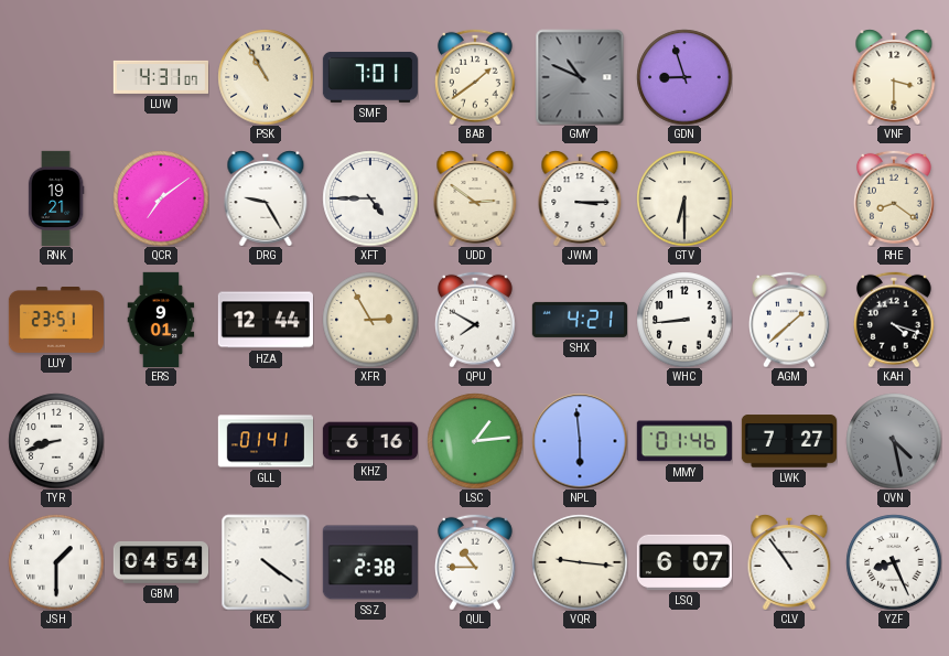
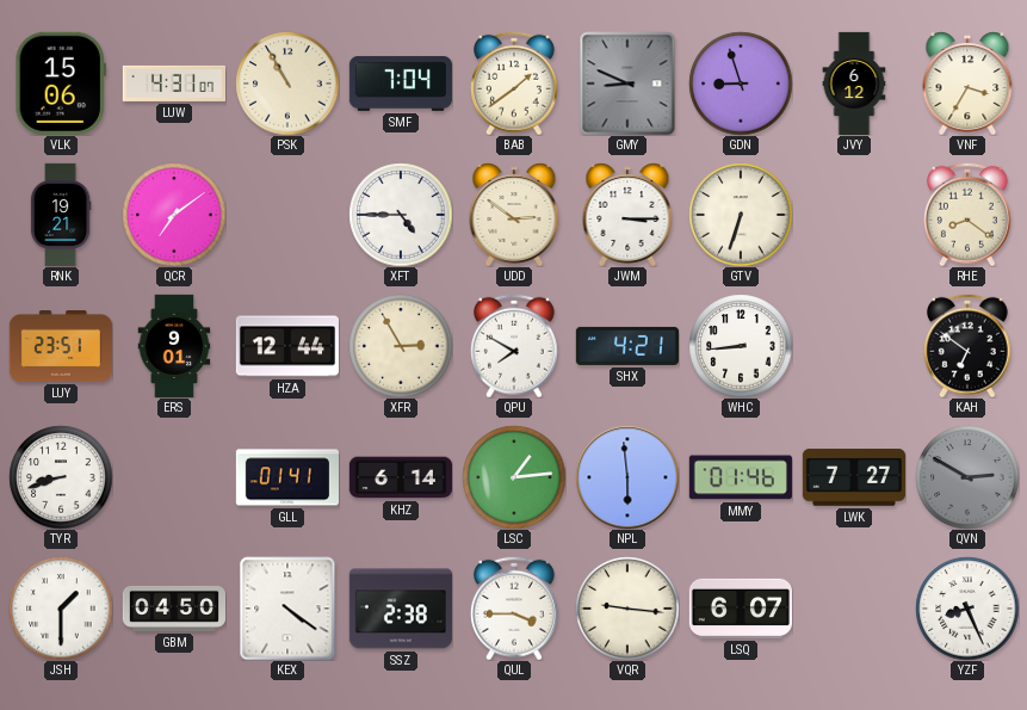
VLK: none -> 15:06 (60, 84)
SMF: 7:01 -> 7:04 (400, 84)
GMY: 10:49 -> 8:49 (627, 84)
JVY: none -> 6:12 (854, 82)
VNF: 3:30 -> 3:35 (967, 84)
DRG: 9:25 -> none (266, 198)
GTV: 6:30 -> 6:33 (741, 215)
AGM: 1:38 -> none (790, 320)
KAH: 4:18 -> 6:51 (969, 346)
KHZ: 6:16 -> 6:14 (400, 477)
QVN: 4:28 -> 2:50 (967, 477)
GBM: 04:54 -> 04:50 (173, 609)
QUL: 10:45 -> 3:45 (515, 609)
CLV: 10:54 -> none (789, 562)
